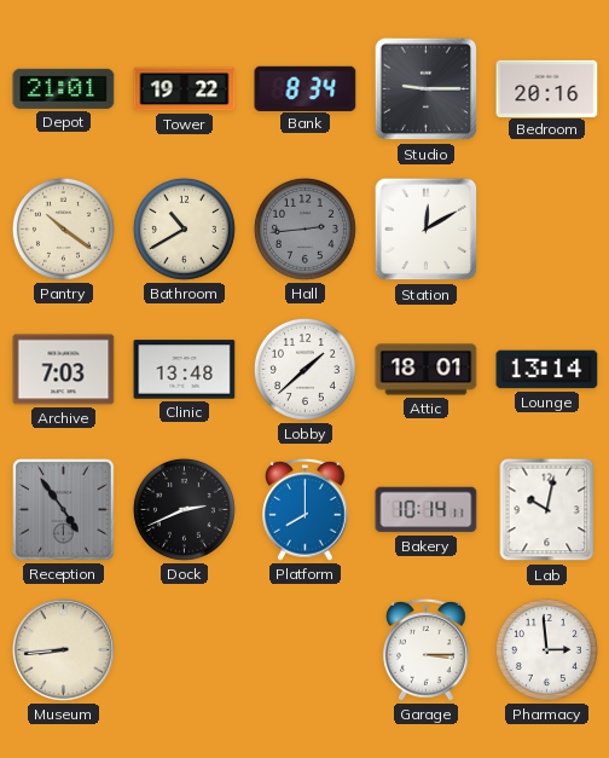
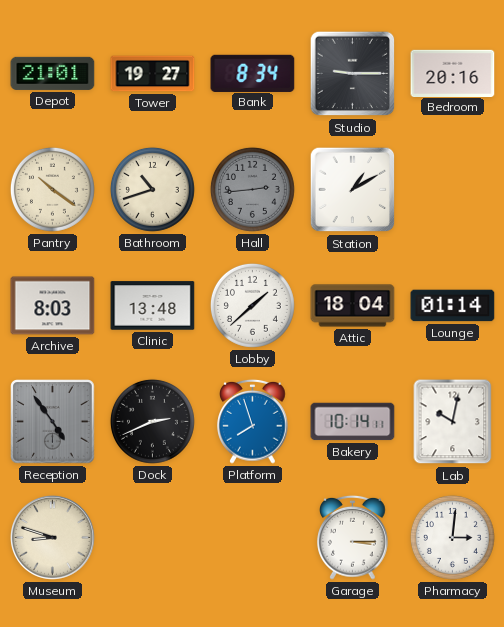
Tower: 19:22 -> 19:27 (153, 74)
Bathroom: 10:40 -> 10:42 (152, 189)
Station: 12:10 -> 1:10 (353, 190)
Archive: 7:03 -> 8:03 (53, 306)
Attic: 18:01 -> 18:04 (353, 306)
Lounge: 13:14 -> 01:14 (453, 306)
Platform: 8:00 -> 7:57 (253, 421)
Museum: 8:44 -> 8:48 (53, 538)
Pharmacy: 2:59 -> 3:01 (452, 537)
